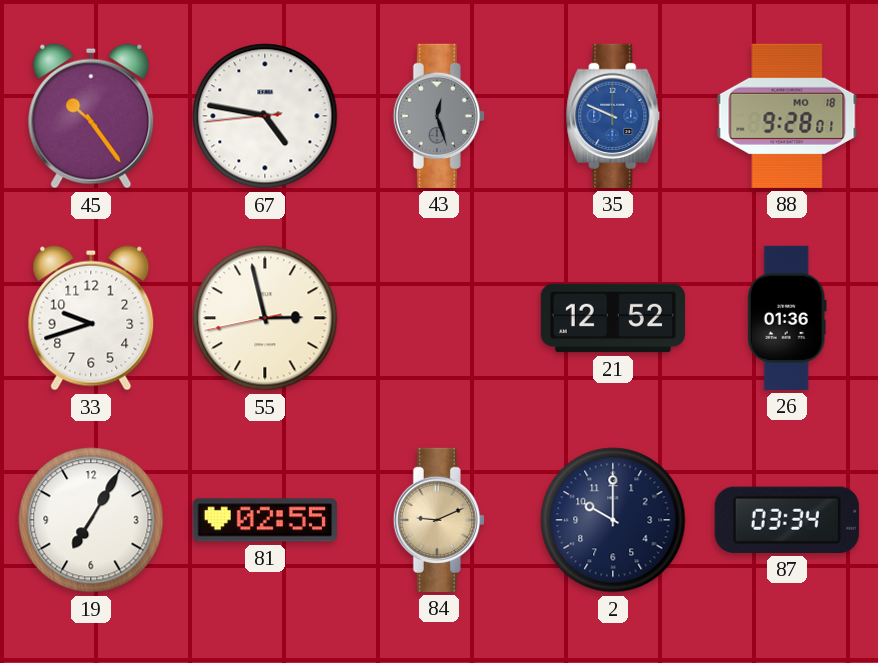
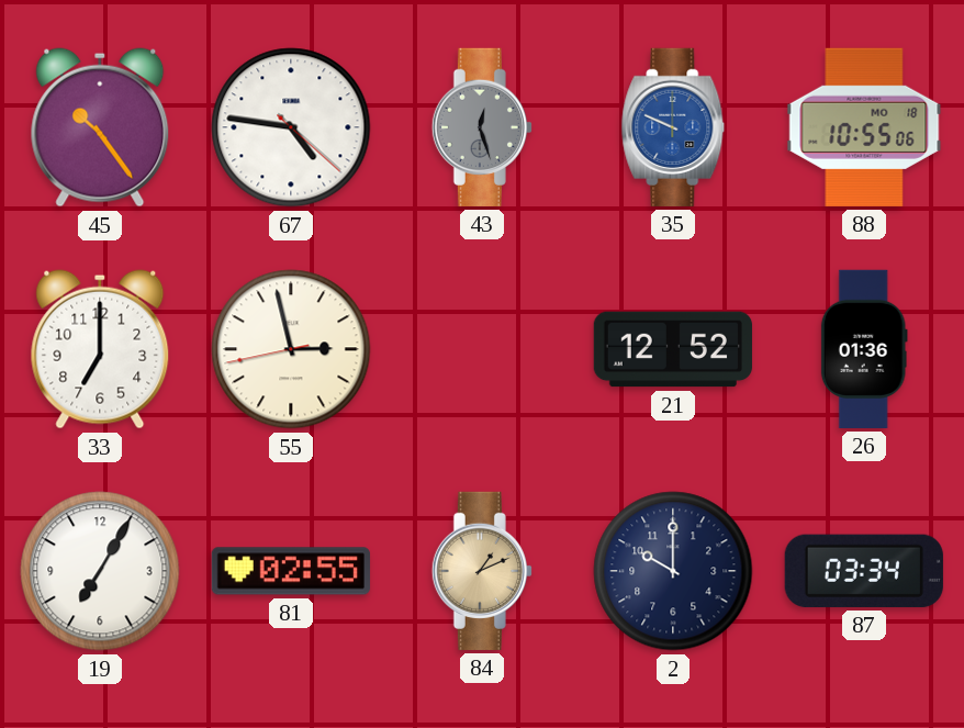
67: 4:46:44 -> 4:46:22 (291, 127)
88: 9:28 -> 10:55 (864, 127)
33: 9:42 -> 7:00 (100, 349)
84: 9:11 -> 1:11 (482, 571)
